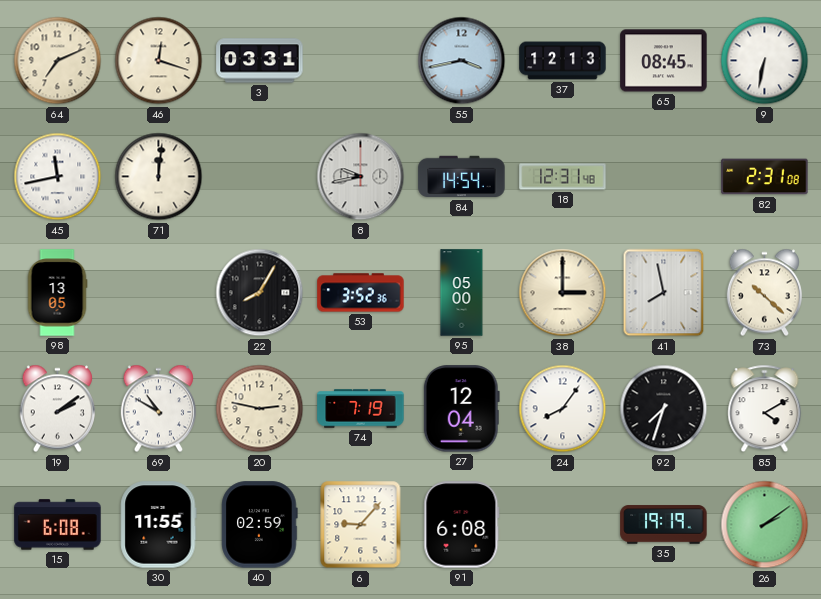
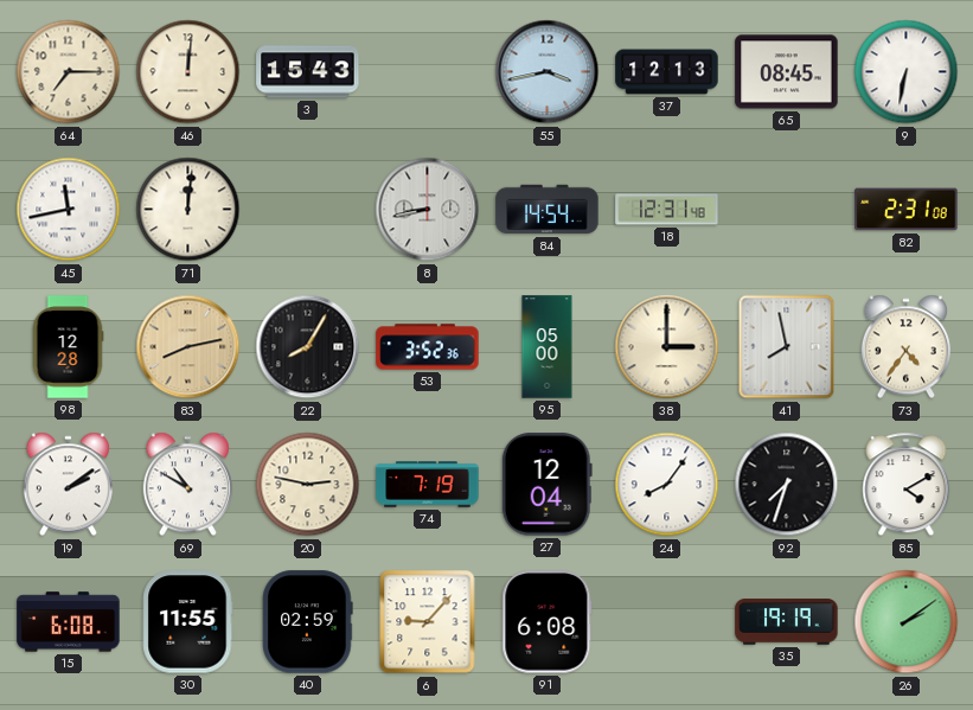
64: 7:11 -> 7:15 (69, 72)
46: 12:18 -> 12:01 (188, 72)
3: 03:31 -> 15:43 (308, 72)
8: 9:43 -> 8:43 (428, 210)
98: 13:05 -> 12:28 (68, 347)
83: none -> 8:13 (188, 347)
73: 10:22 -> 4:36 (905, 347)
